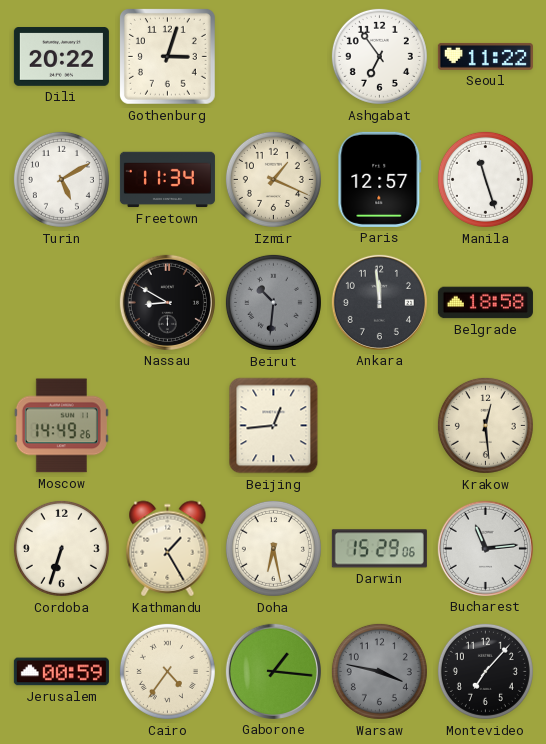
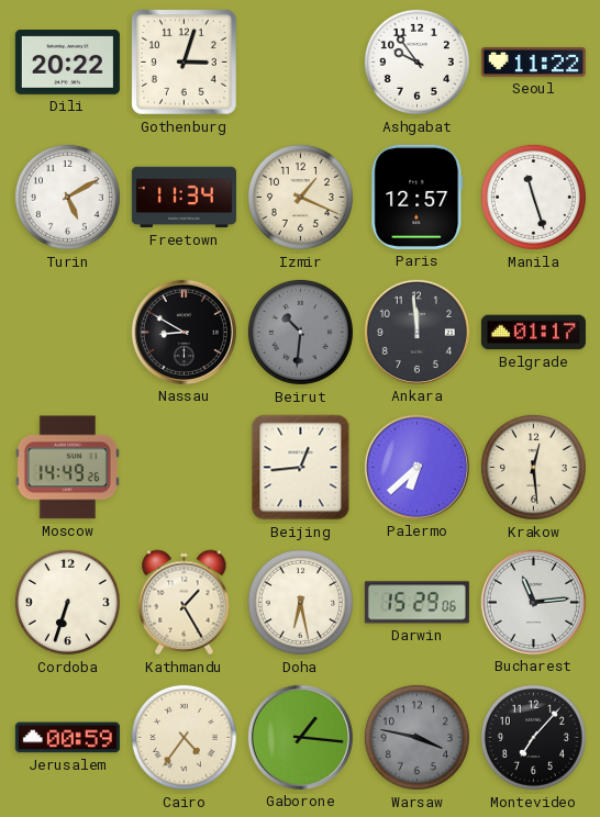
Ashgabat: 6:54 -> 9:54 (416, 61)
Belgrade: 18:58 -> 01:17 (533, 333)
Palermo: none -> 6:38 (416, 467)
